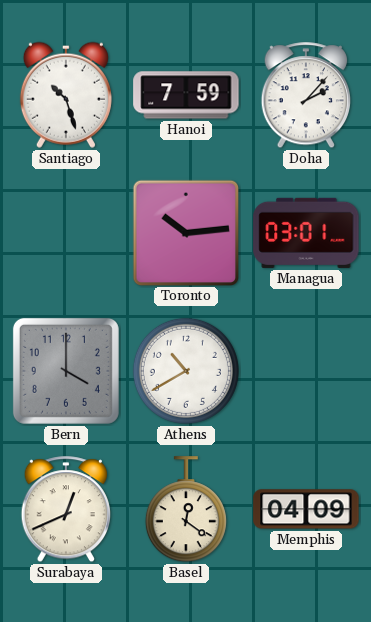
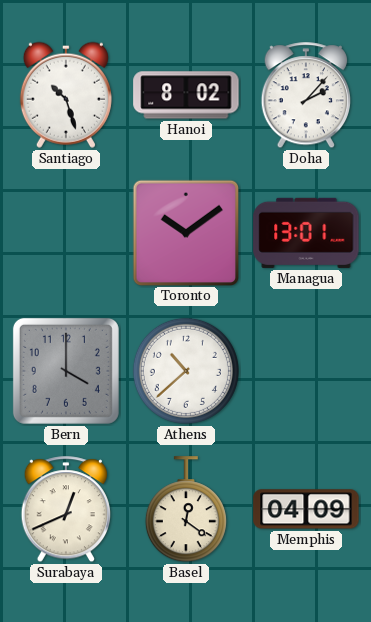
Hanoi: 7:59 -> 8:02 (186, 95)
Toronto: 10:14 -> 10:09 (185, 232)
Managua: 03:01 -> 13:01 (306, 233)
Athens: 10:40 -> 10:38 (186, 371)
